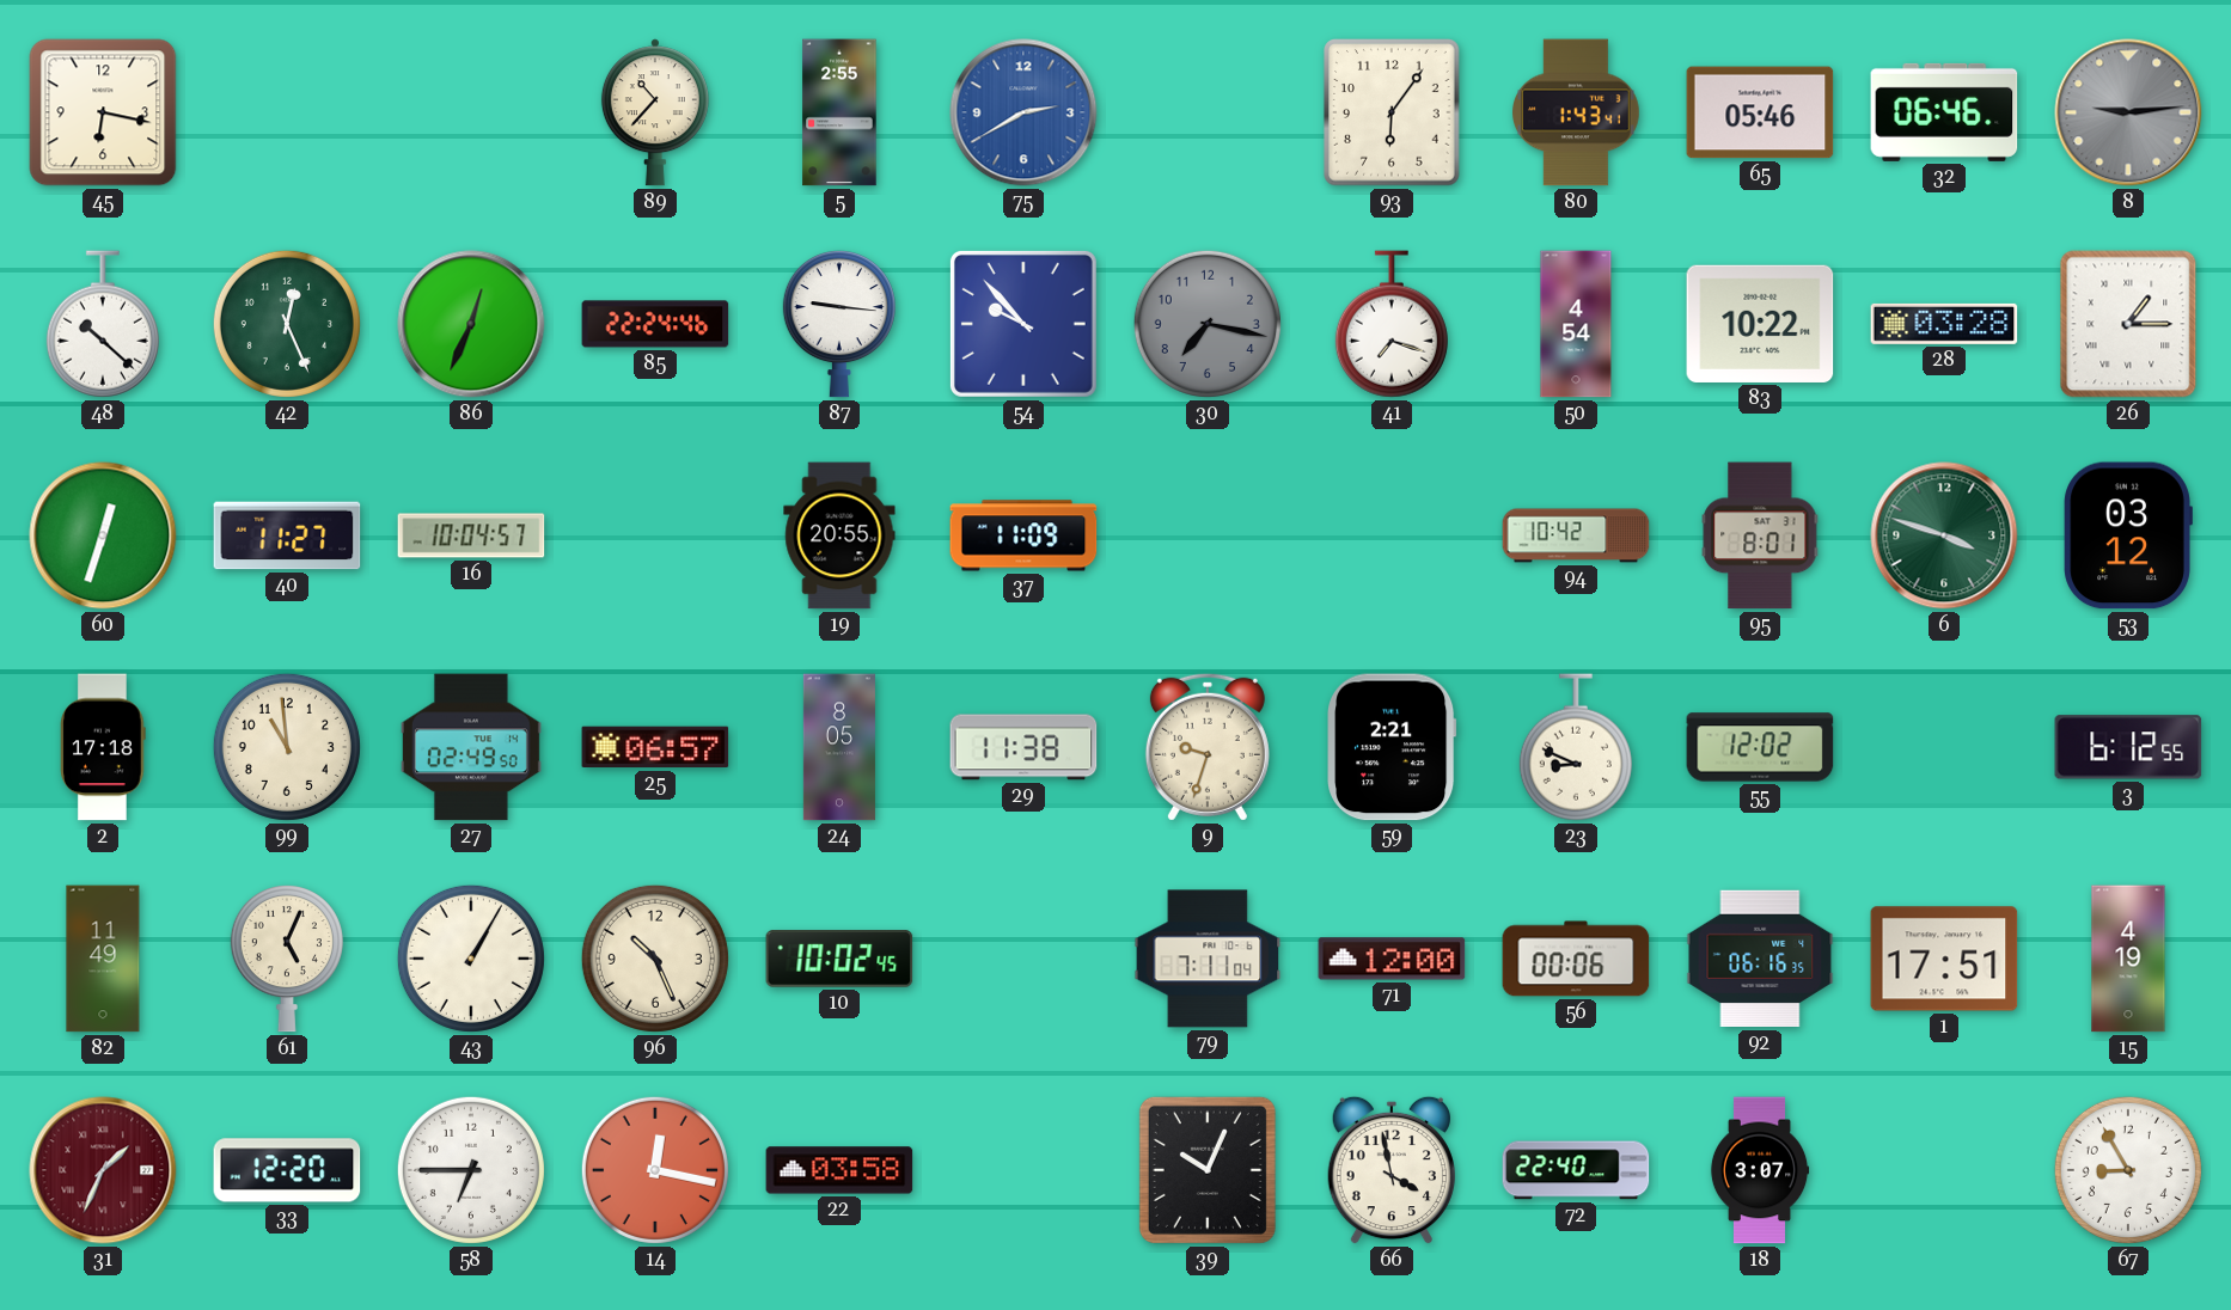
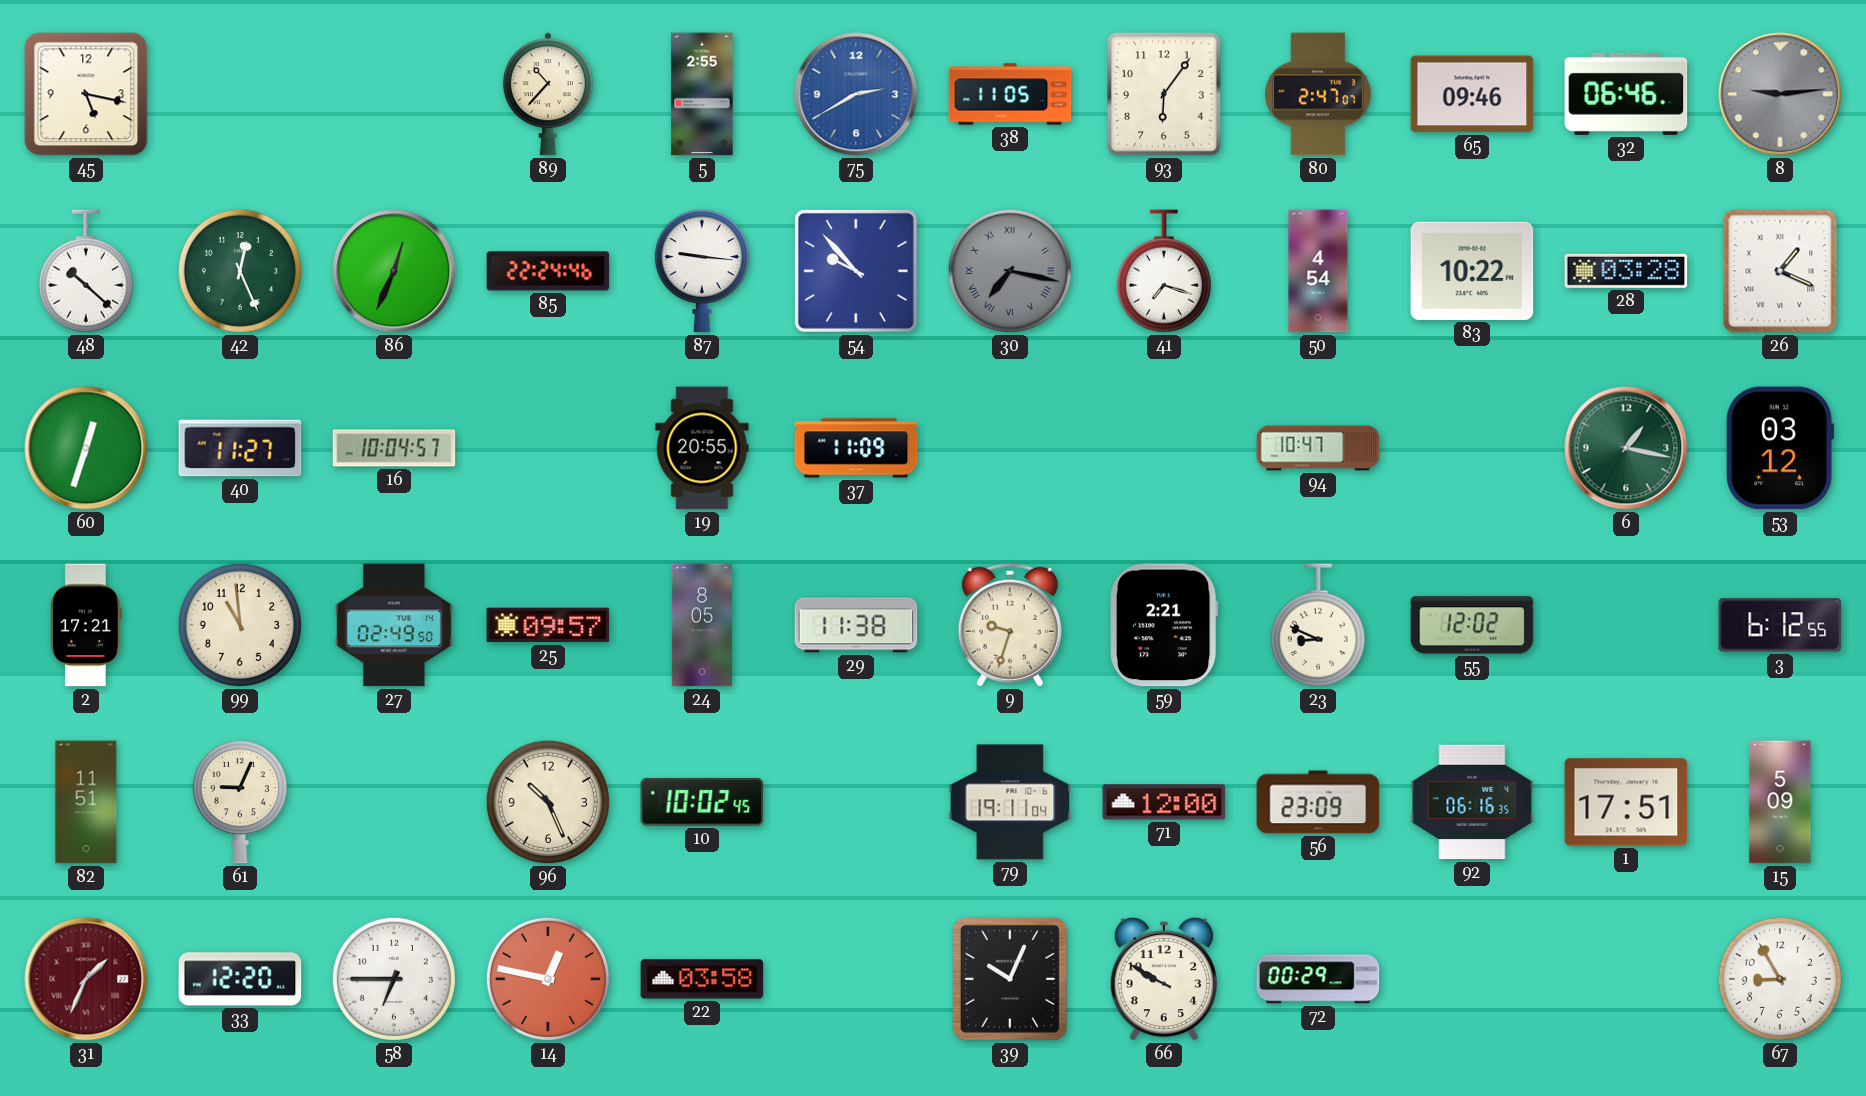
45: 6:17 -> 5:17 (86, 94)
38: none -> 11:05 (1010, 94)
80: 1:43 -> 2:47 (1319, 94)
65: 05:46 -> 09:46 (1472, 94)
30 numerals: Arabic -> Roman (1010, 271)
26: 1:15 -> 1:19 (1780, 271)
94: 10:42 -> 10:47 (1318, 448)
95: 8:01 -> none (1760, 535)
6: 3:48 -> 1:17 (1626, 448)
2: 17:18 -> 17:21 (86, 625)
25: 06:57 -> 09:57 (548, 625)
82: 11:49 -> 11:51 (86, 802)
61: 5:04 -> 9:04 (240, 803)
43: 1:05 -> none (471, 959)
79: 7:11 -> 19:11 (1010, 802)
56: 00:06 -> 23:09 (1318, 802)
15: 4:19 -> 5:09 (1780, 802)
14: 12:17 -> 12:47 (548, 979)
66: 3:58 -> 9:50 (1163, 979)
72: 22:40 -> 00:29 (1318, 979)
18: 3:07 -> none (1760, 1170)
